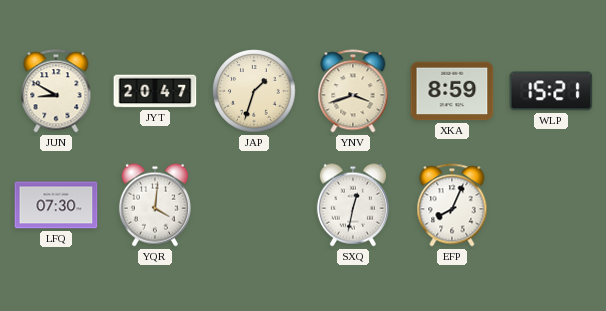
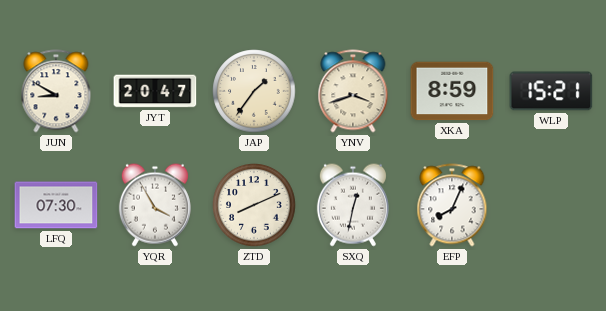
JAP: 1:33 -> 1:36 (254, 91)
YQR: 4:01 -> 3:55 (155, 205)
ZTD: none -> 8:11 (254, 205)
